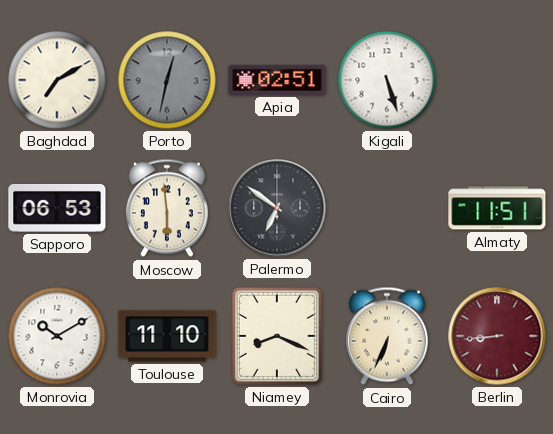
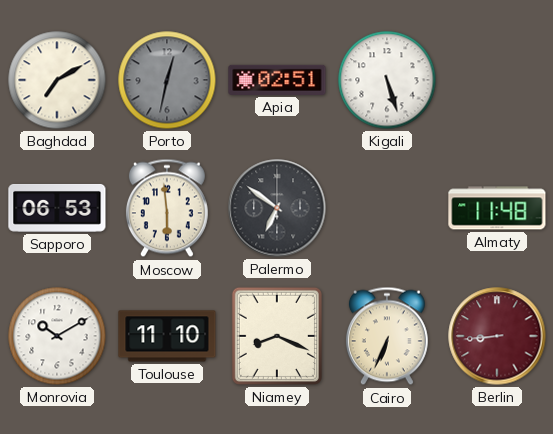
Almaty: 11:51 -> 11:48 (497, 208)
